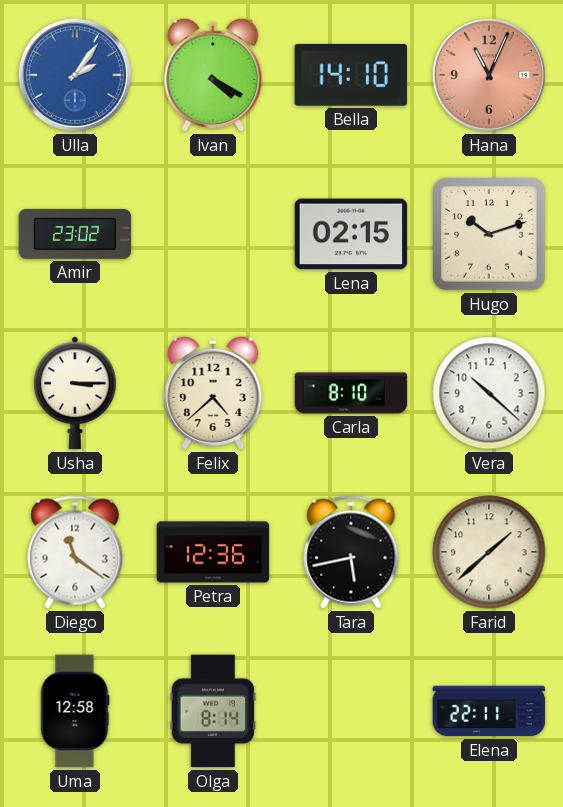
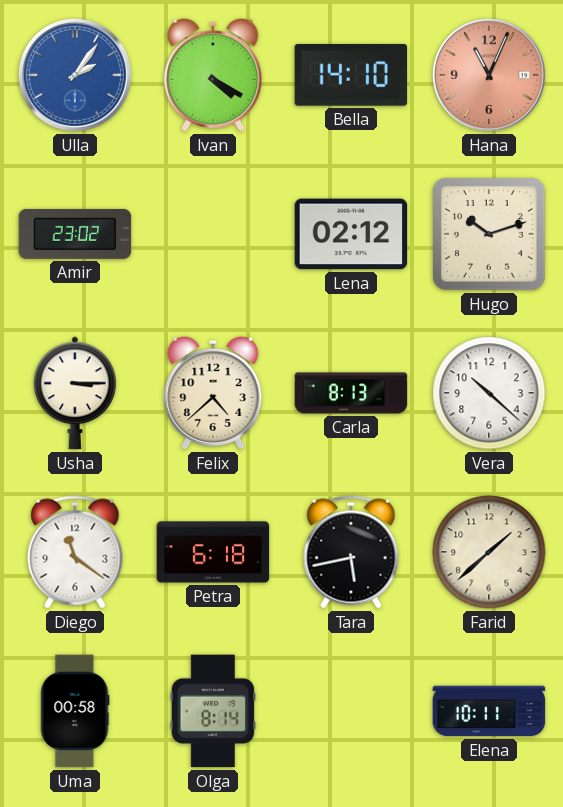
Lena: 02:15 -> 02:12 (351, 234)
Carla: 8:10 -> 8:13 (351, 393)
Petra: 12:36 -> 6:18 (213, 552)
Uma: 12:58 -> 00:58 (75, 711)
Elena: 22:11 -> 10:11 (489, 711)
